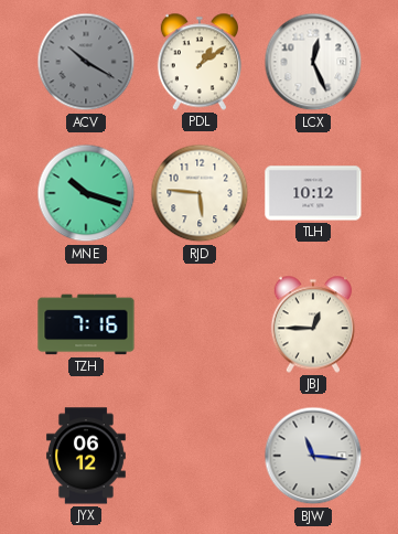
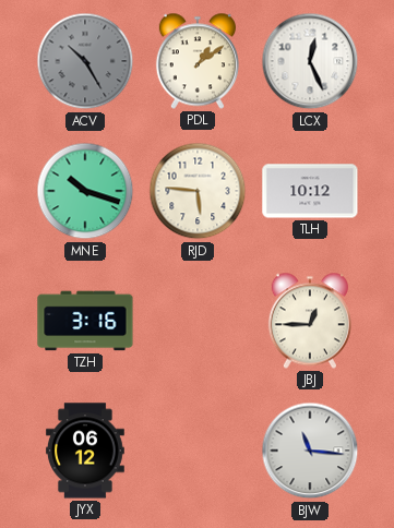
ACV: 10:20 -> 10:25 (85, 61)
TZH: 7:16 -> 3:16 (85, 321)
